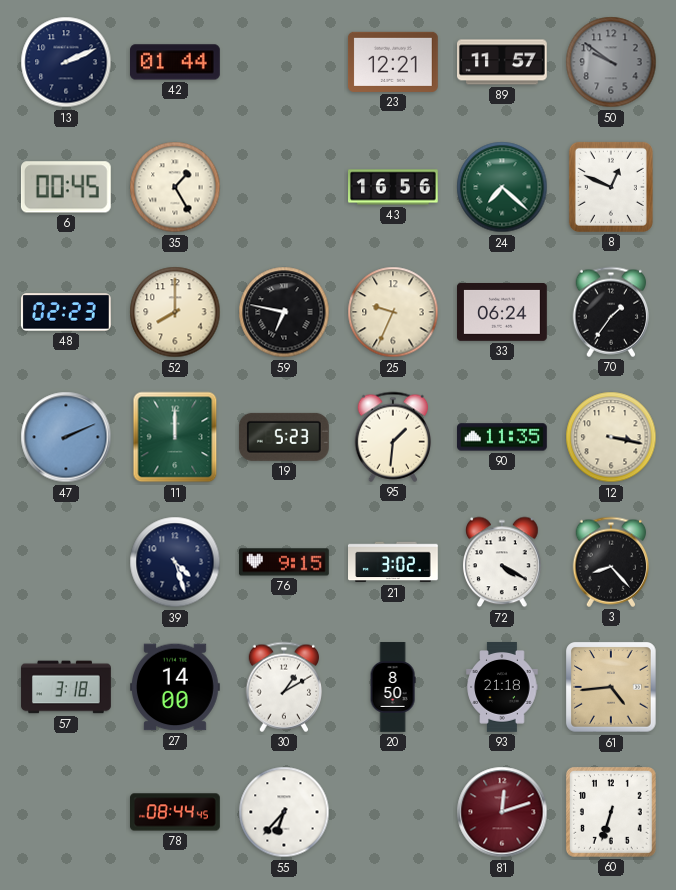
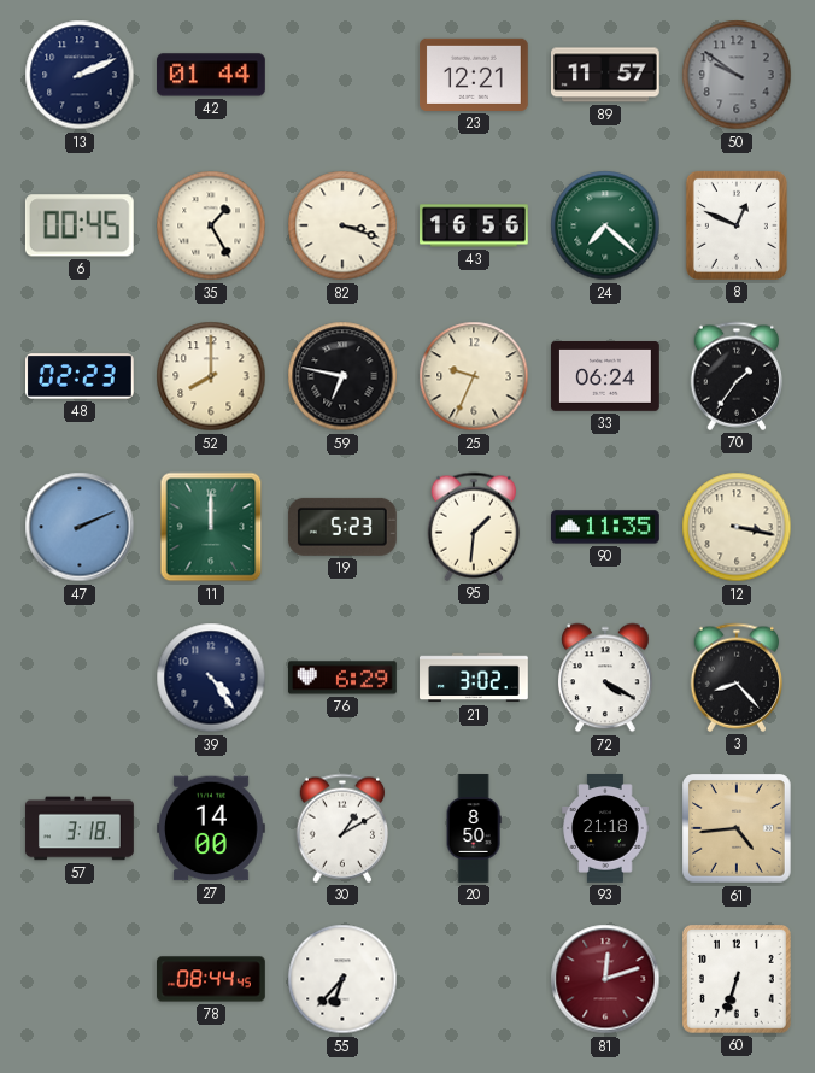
82: none -> 3:18 (342, 225)
39: 4:27 -> 4:24 (211, 678)
76: 9:15 -> 6:29 (344, 678)
